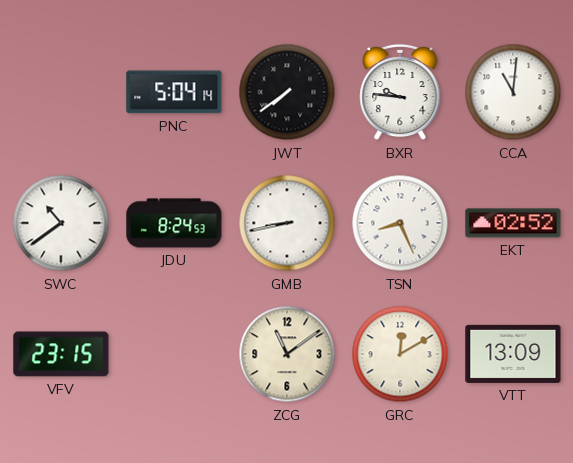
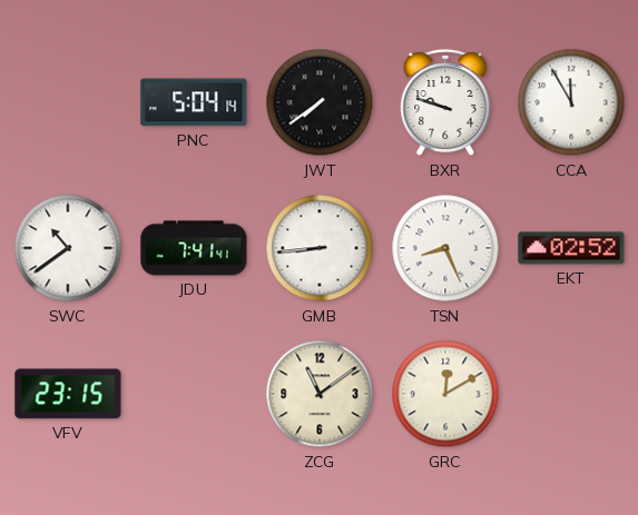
BXR: 9:46 -> 9:48 (445, 102)
CCA: 11:01 -> 11:55 (571, 102)
JDU: 8:24 -> 7:41 (194, 248)
GMB: 8:43 -> 8:44 (320, 248)
VTT: 13:09 -> none (513, 354)
